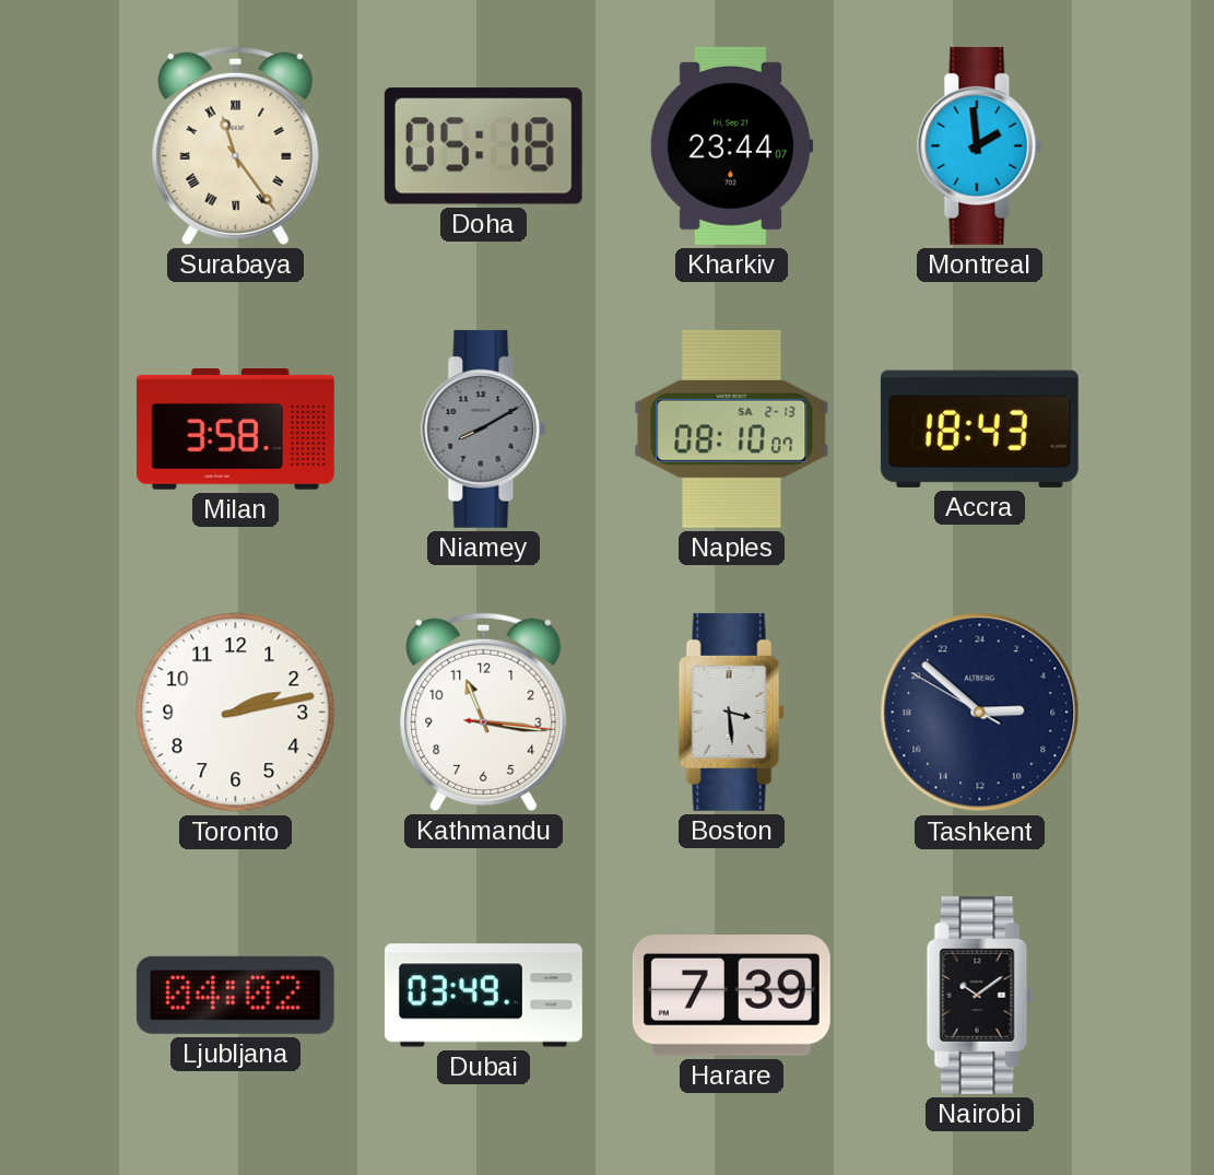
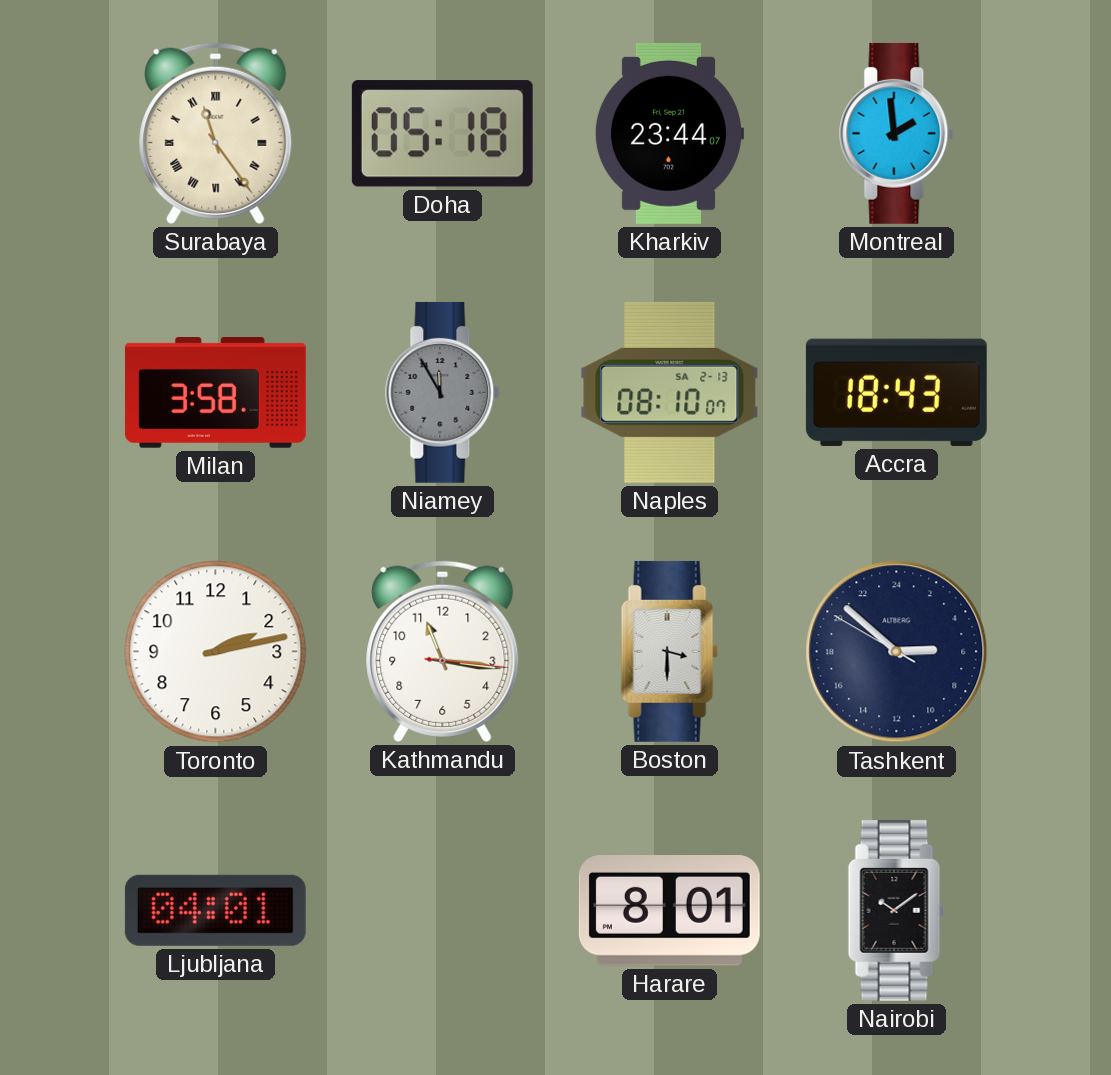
Niamey: 8:10 -> 11:55 (443, 392)
Boston: 3:29 -> 3:30 (670, 651)
Ljubljana: 04:02 -> 04:01 (215, 910)
Dubai: 03:49 -> none (483, 996)
Harare: 7:39 -> 8:01 (669, 911)
